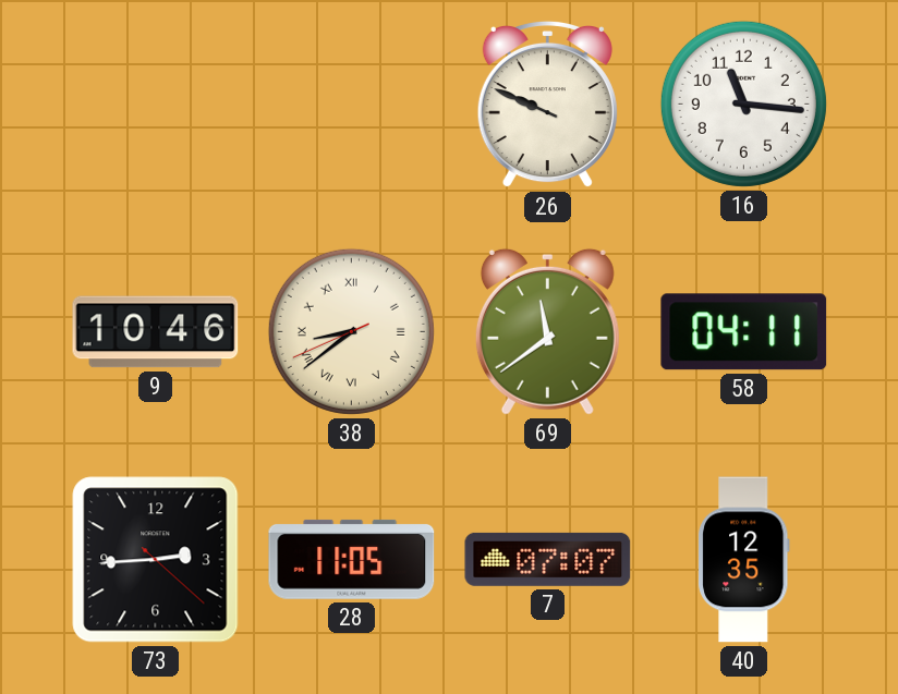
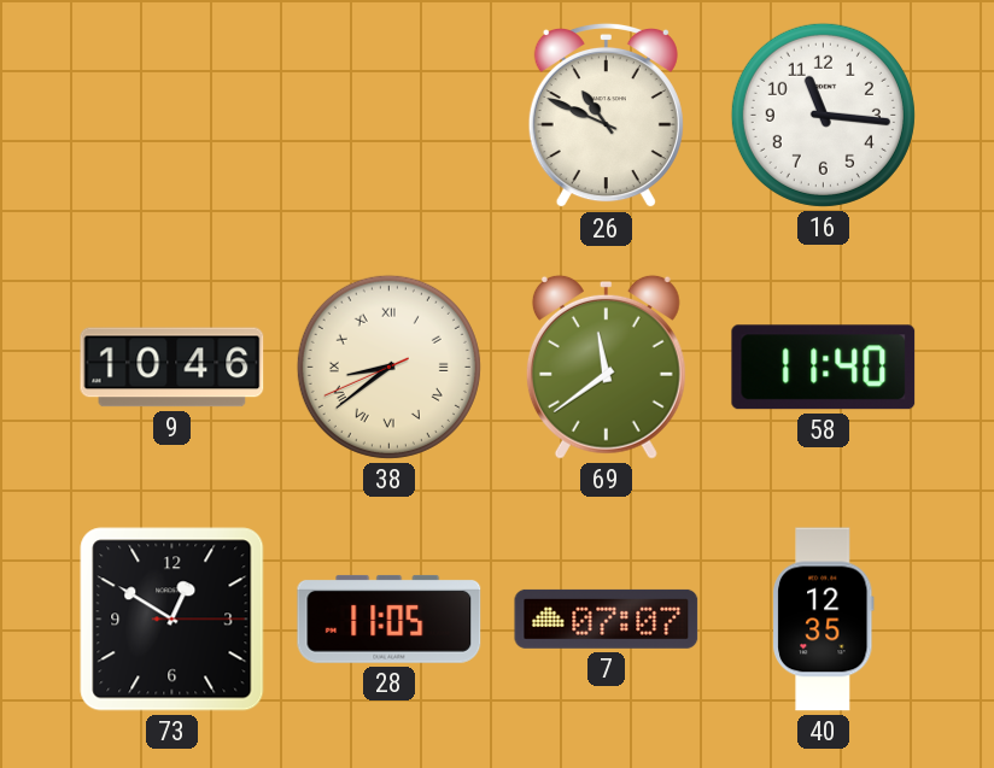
26: 9:49 -> 10:49 (606, 116)
58: 04:11 -> 11:40 (824, 368)
73: 2:44 -> 12:50 (173, 620)
